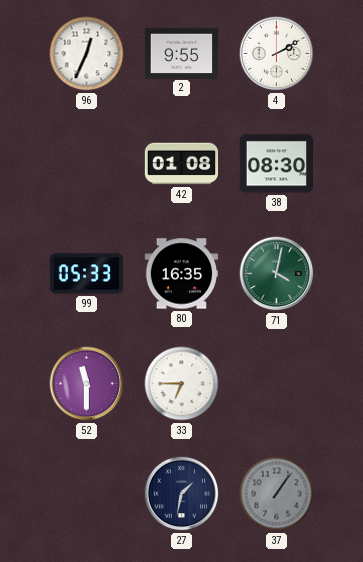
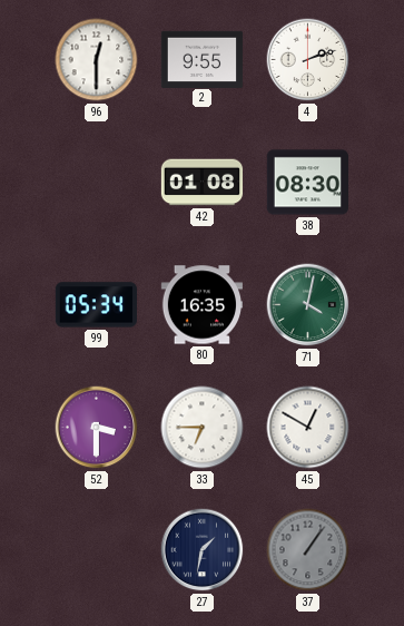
96: 12:34 -> 12:30 (97, 60)
4: 2:10 -> 2:12 (308, 60)
99: 05:33 -> 05:34 (96, 305)
52: 11:30 -> 3:30 (97, 428)
45: none -> 12:50 (308, 428)
